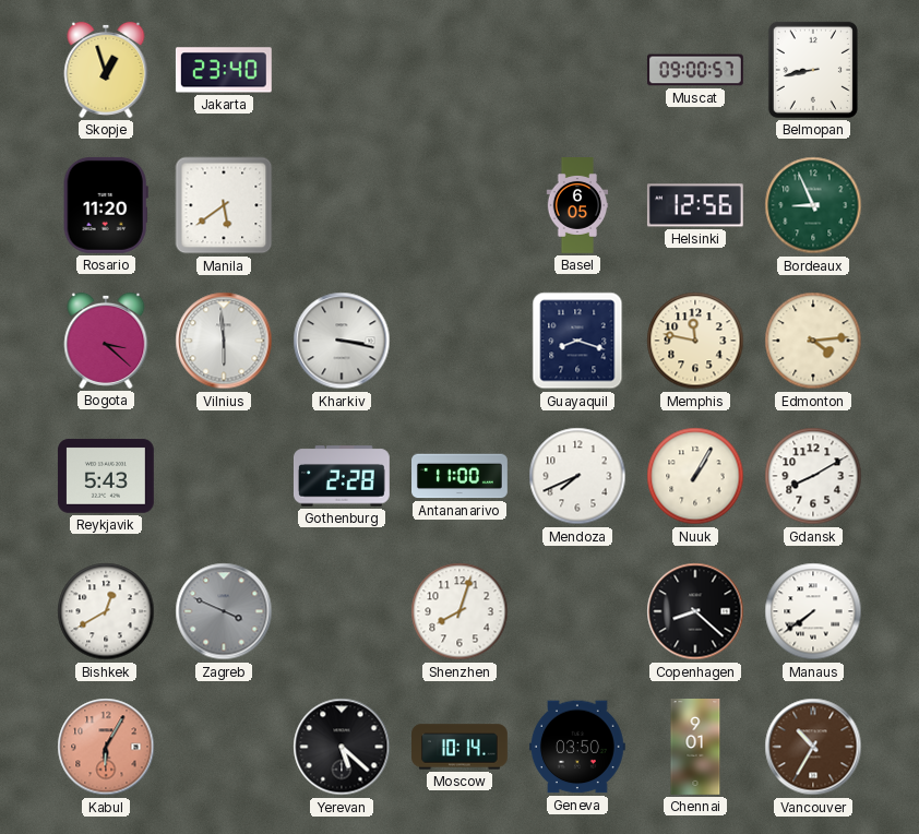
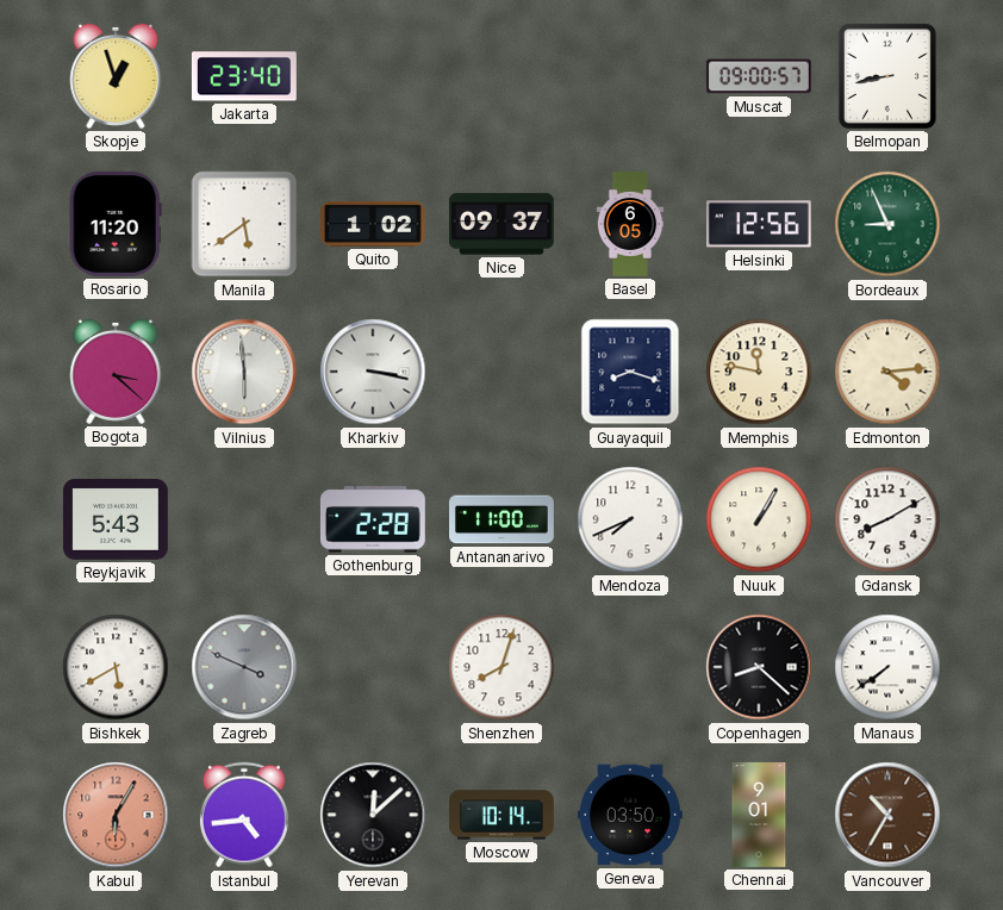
Quito: none -> 1:02 (374, 224)
Nice: none -> 09:37 (502, 224)
Bishkek: 12:40 -> 5:40 (116, 667)
Istanbul: none -> 4:44 (244, 815)
Yerevan: 5:22 -> 12:08 (373, 815)
